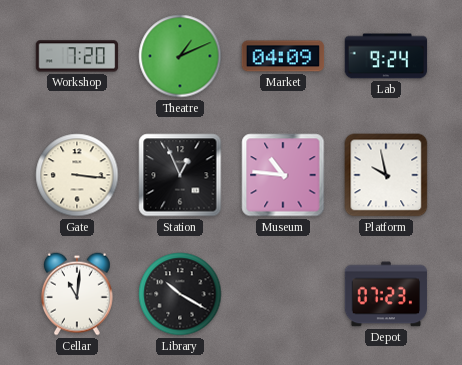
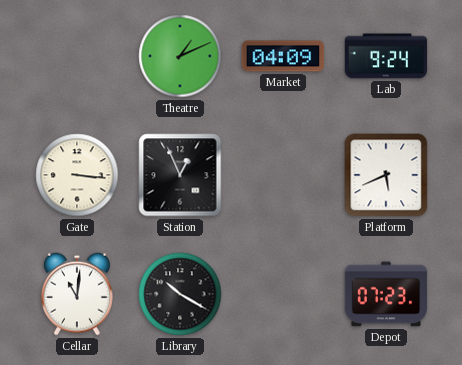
Workshop: 7:20 -> none (77, 56)
Museum: 10:46 -> none (283, 175)
Platform: 9:58 -> 5:41 (386, 175)
